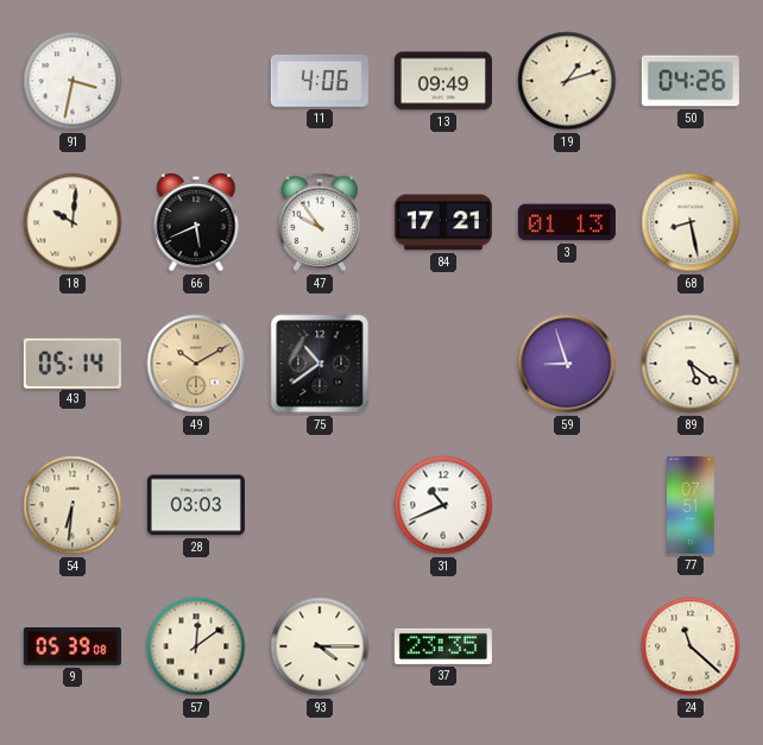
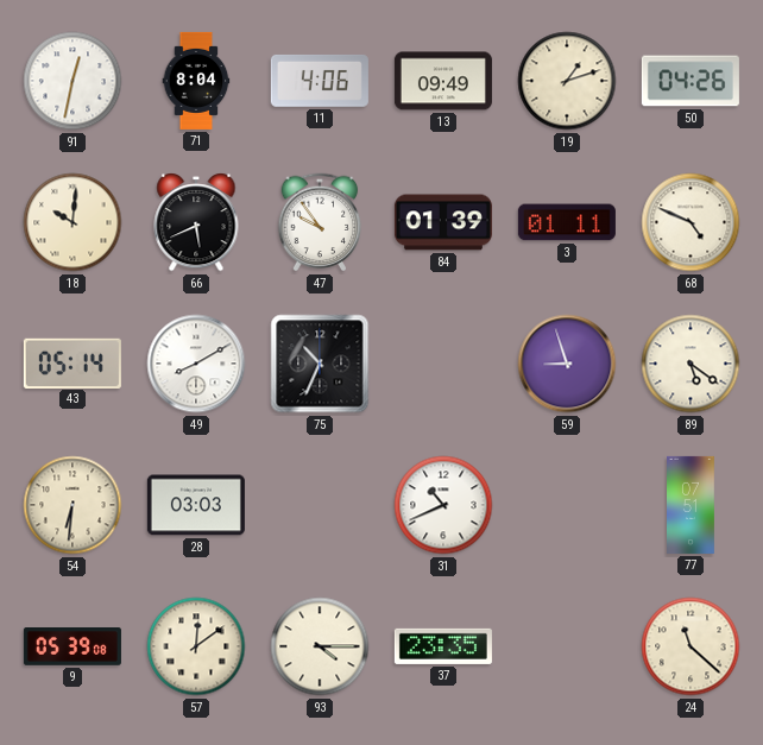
91: 3:32 -> 12:32 (72, 81)
71: none -> 8:04 (196, 81)
84: 17:21 -> 01:39 (443, 222)
3: 01:13 -> 01:11 (567, 222)
68: 8:28 -> 4:49 (691, 222)
49: 10:10 -> 8:10 (196, 364)
49 dial: champagne -> white (196, 364)
75: 10:39 -> 10:34 (320, 364)
